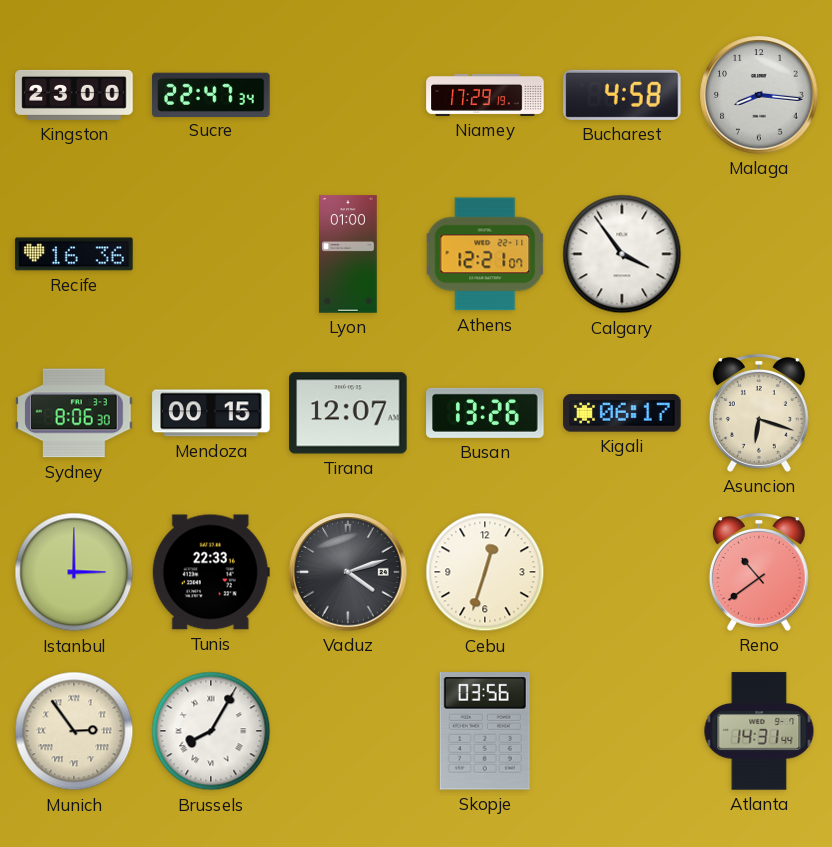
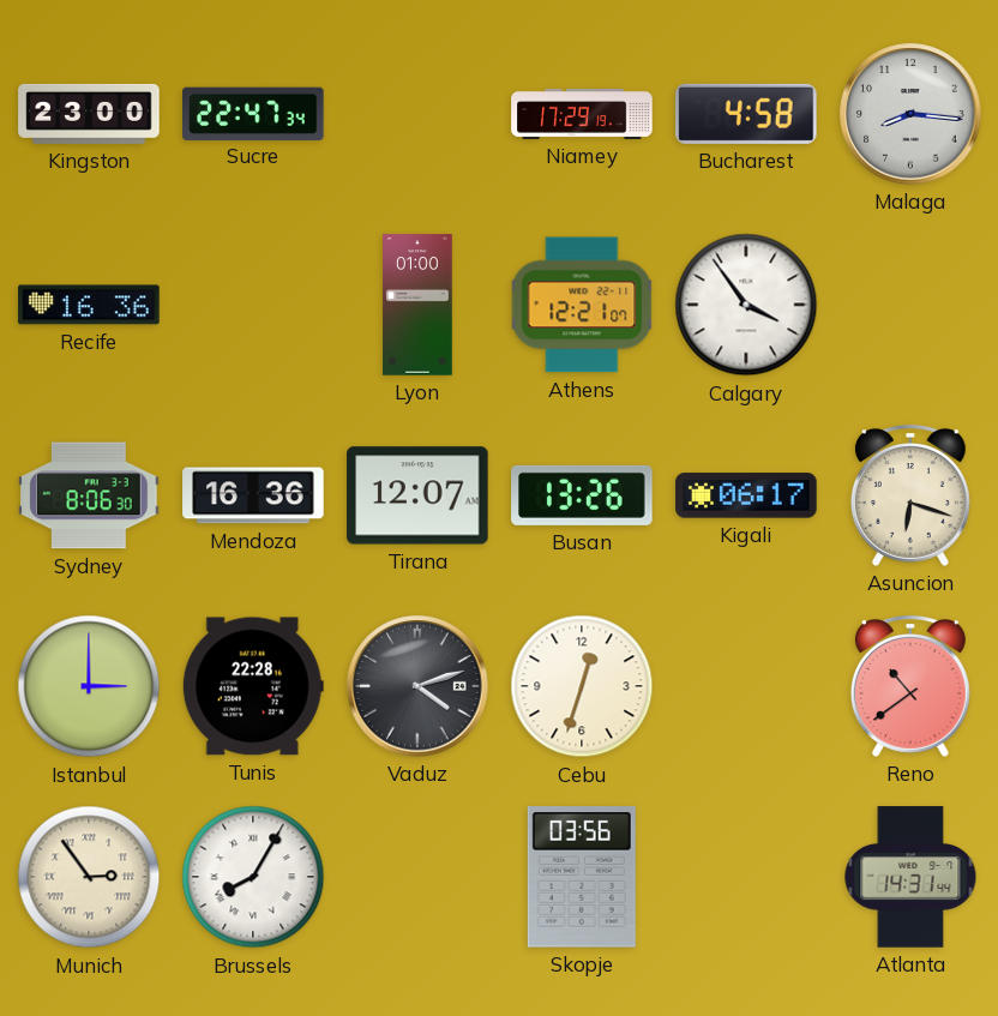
Mendoza: 00:15 -> 16:36 (253, 495)
Tunis: 22:33 -> 22:28 (253, 686)
